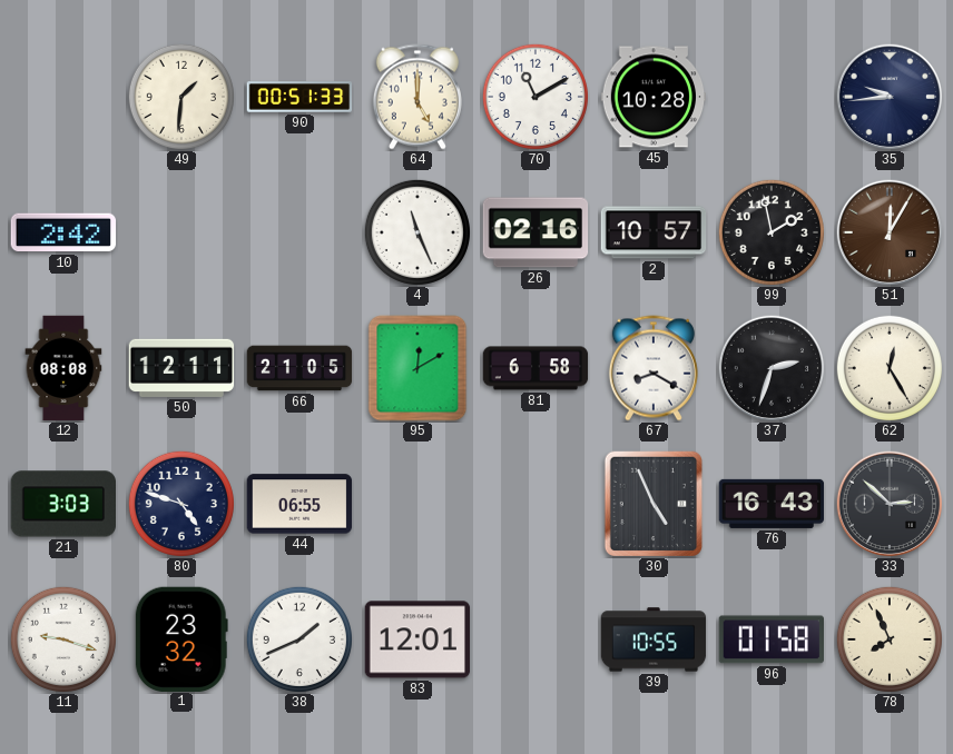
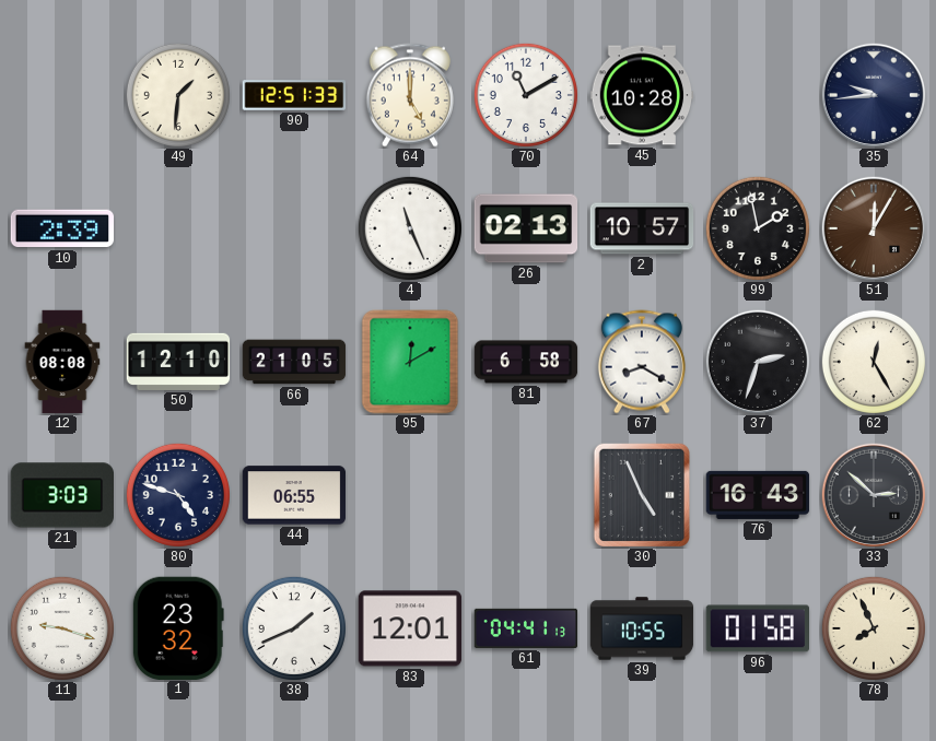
90: 00:51 -> 12:51 (294, 95)
10: 2:42 -> 2:39 (61, 228)
26: 02:16 -> 02:13 (526, 228)
50: 12:11 -> 12:10 (178, 362)
61: none -> 04:41 (526, 628)
